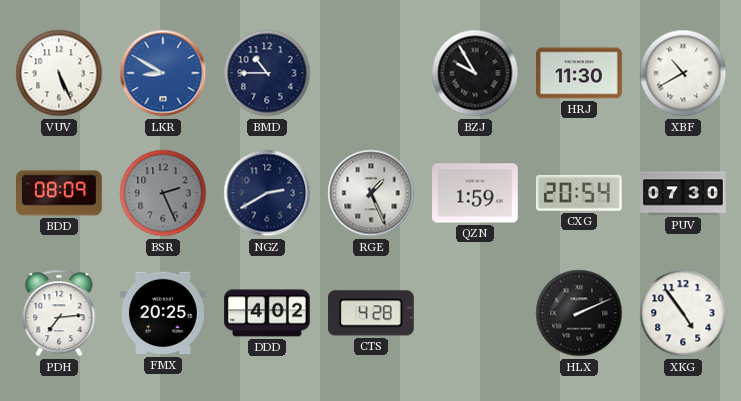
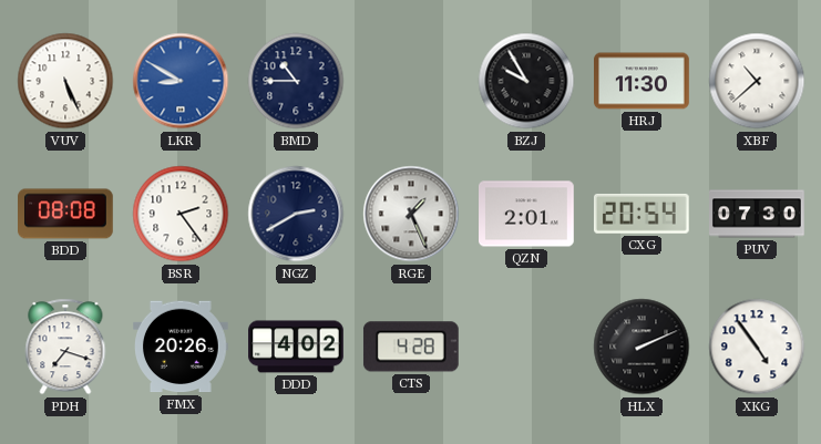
XBF: 10:40 -> 10:38 (757, 81)
BDD: 08:09 -> 08:08 (66, 214)
BSR: 2:26 -> 2:24 (181, 214)
BSR dial: grey -> white (181, 214)
QZN: 1:59 -> 2:01 (527, 214)
PDH: 7:14 -> 7:18 (65, 347)
FMX: 20:25 -> 20:26 (182, 347)
